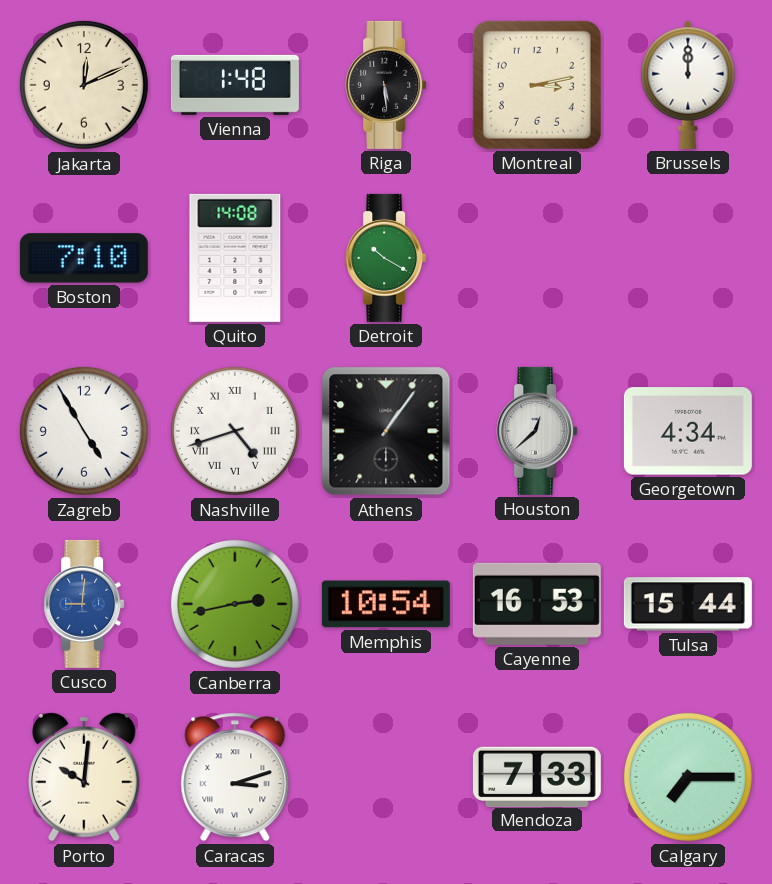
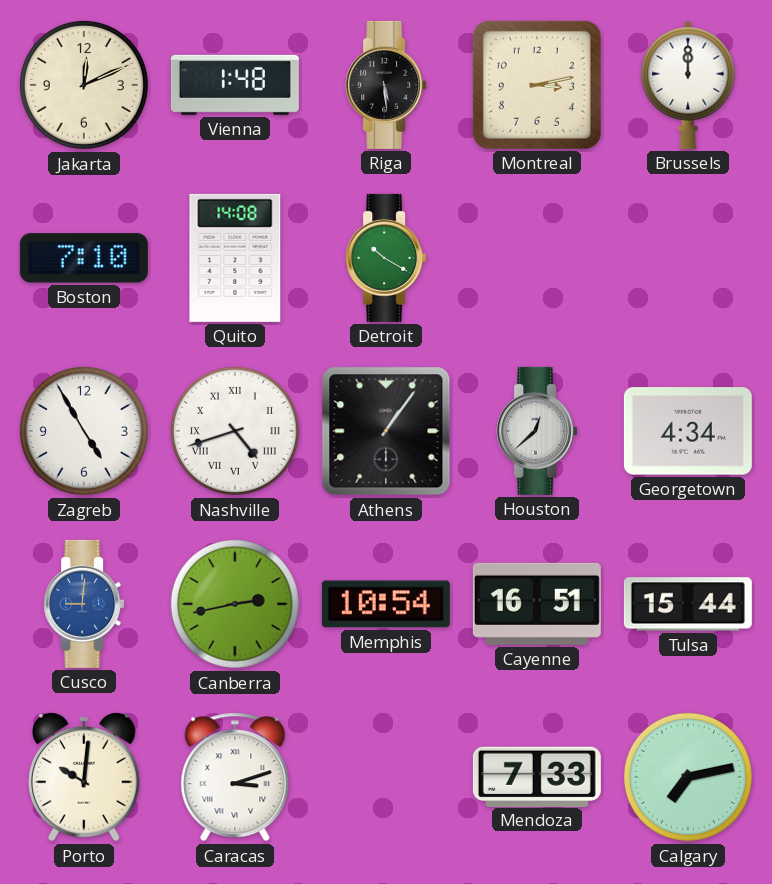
Cayenne: 16:53 -> 16:51 (537, 604)
Calgary: 7:15 -> 7:13 (688, 777)
